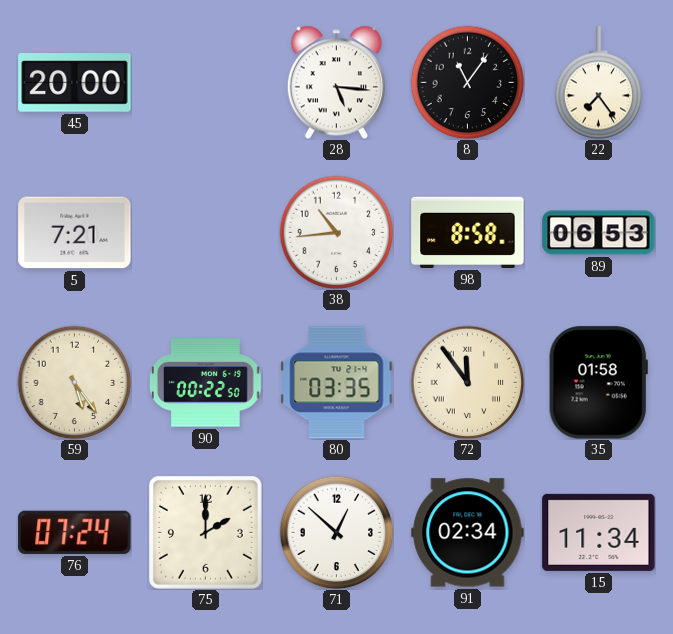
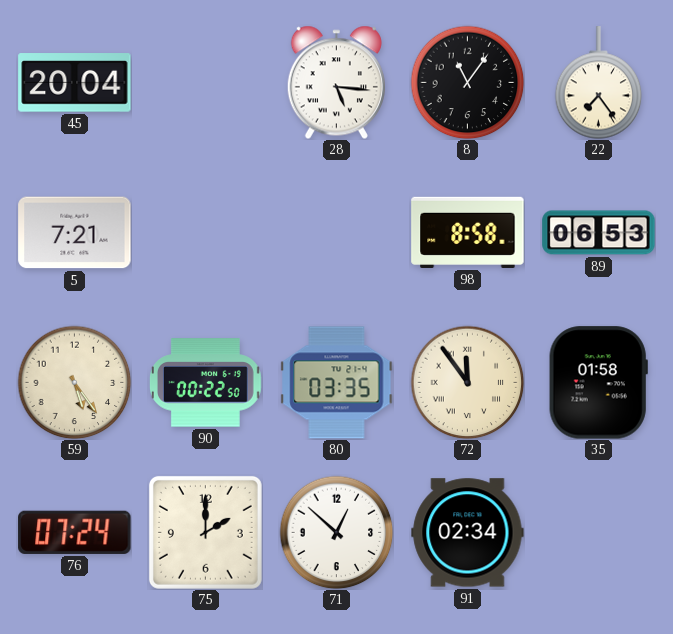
45: 20:00 -> 20:04 (75, 83)
38: 10:44 -> none (336, 232)
15: 11:34 -> none (599, 532)
